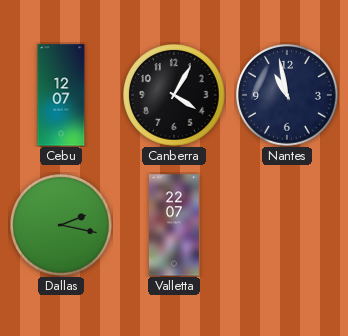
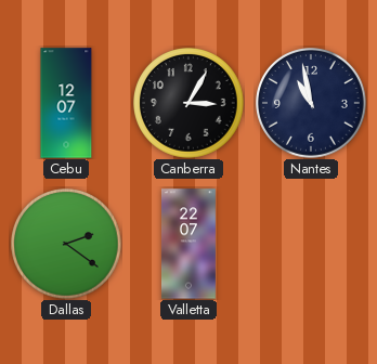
Canberra: 4:05 -> 3:05 (190, 104)
Dallas: 2:17 -> 2:21 (67, 245)
